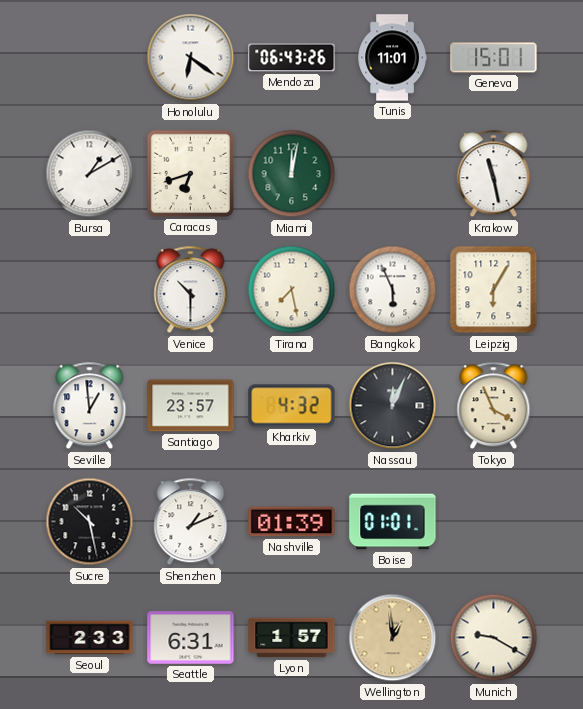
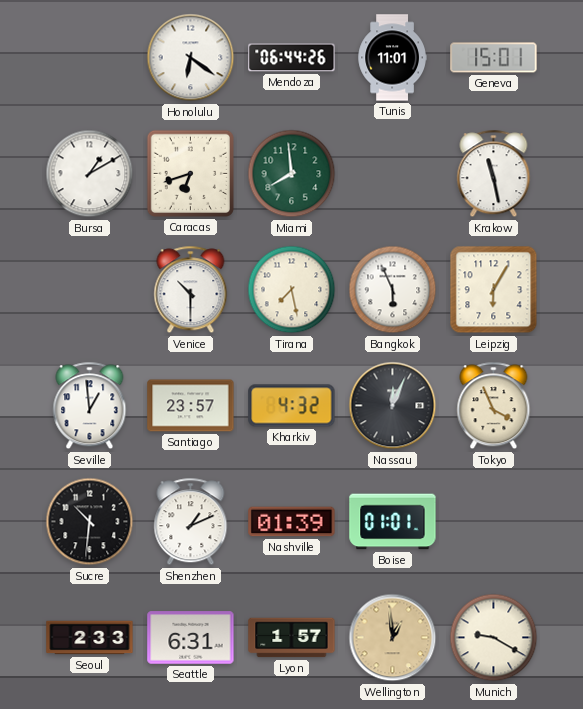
Mendoza: 06:43 -> 06:44 (292, 58)
Miami: 12:02 -> 7:59 (292, 174)
Sucre: 10:28 -> 10:31 (90, 522)
